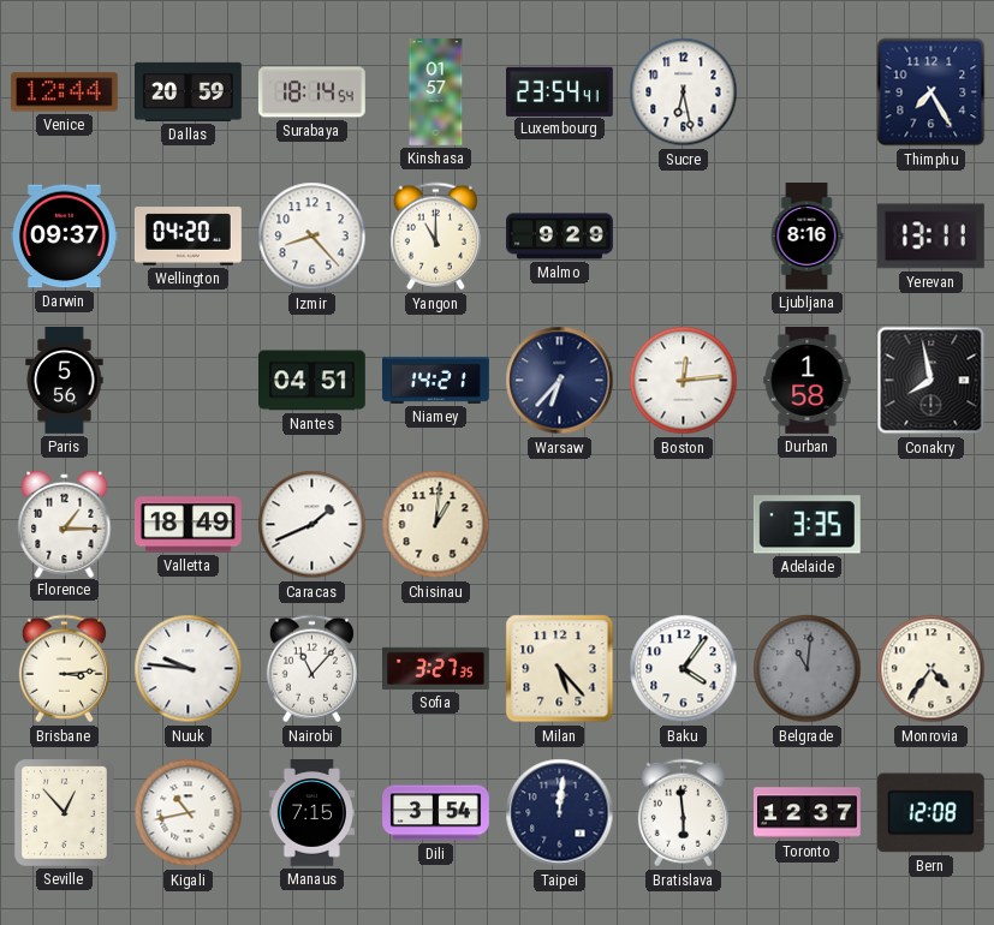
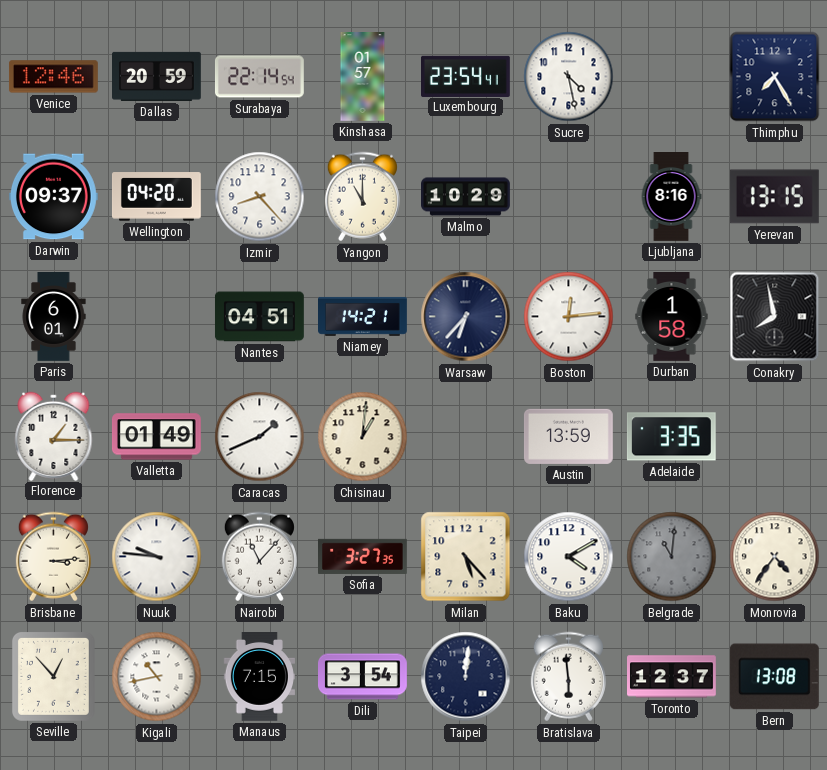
Venice: 12:44 -> 12:46 (53, 77)
Surabaya: 18:14 -> 22:14 (259, 77)
Sucre: 6:28 -> 4:28 (569, 77)
Malmo: 9:29 -> 10:29 (466, 197)
Yerevan: 13:11 -> 13:15 (774, 197)
Paris: 5:56 -> 6:01 (54, 317)
Valletta: 18:49 -> 01:49 (156, 437)
Austin: none -> 13:59 (568, 436)
Baku: 4:06 -> 4:10 (569, 557)
Bern: 12:08 -> 13:08 (774, 677)
